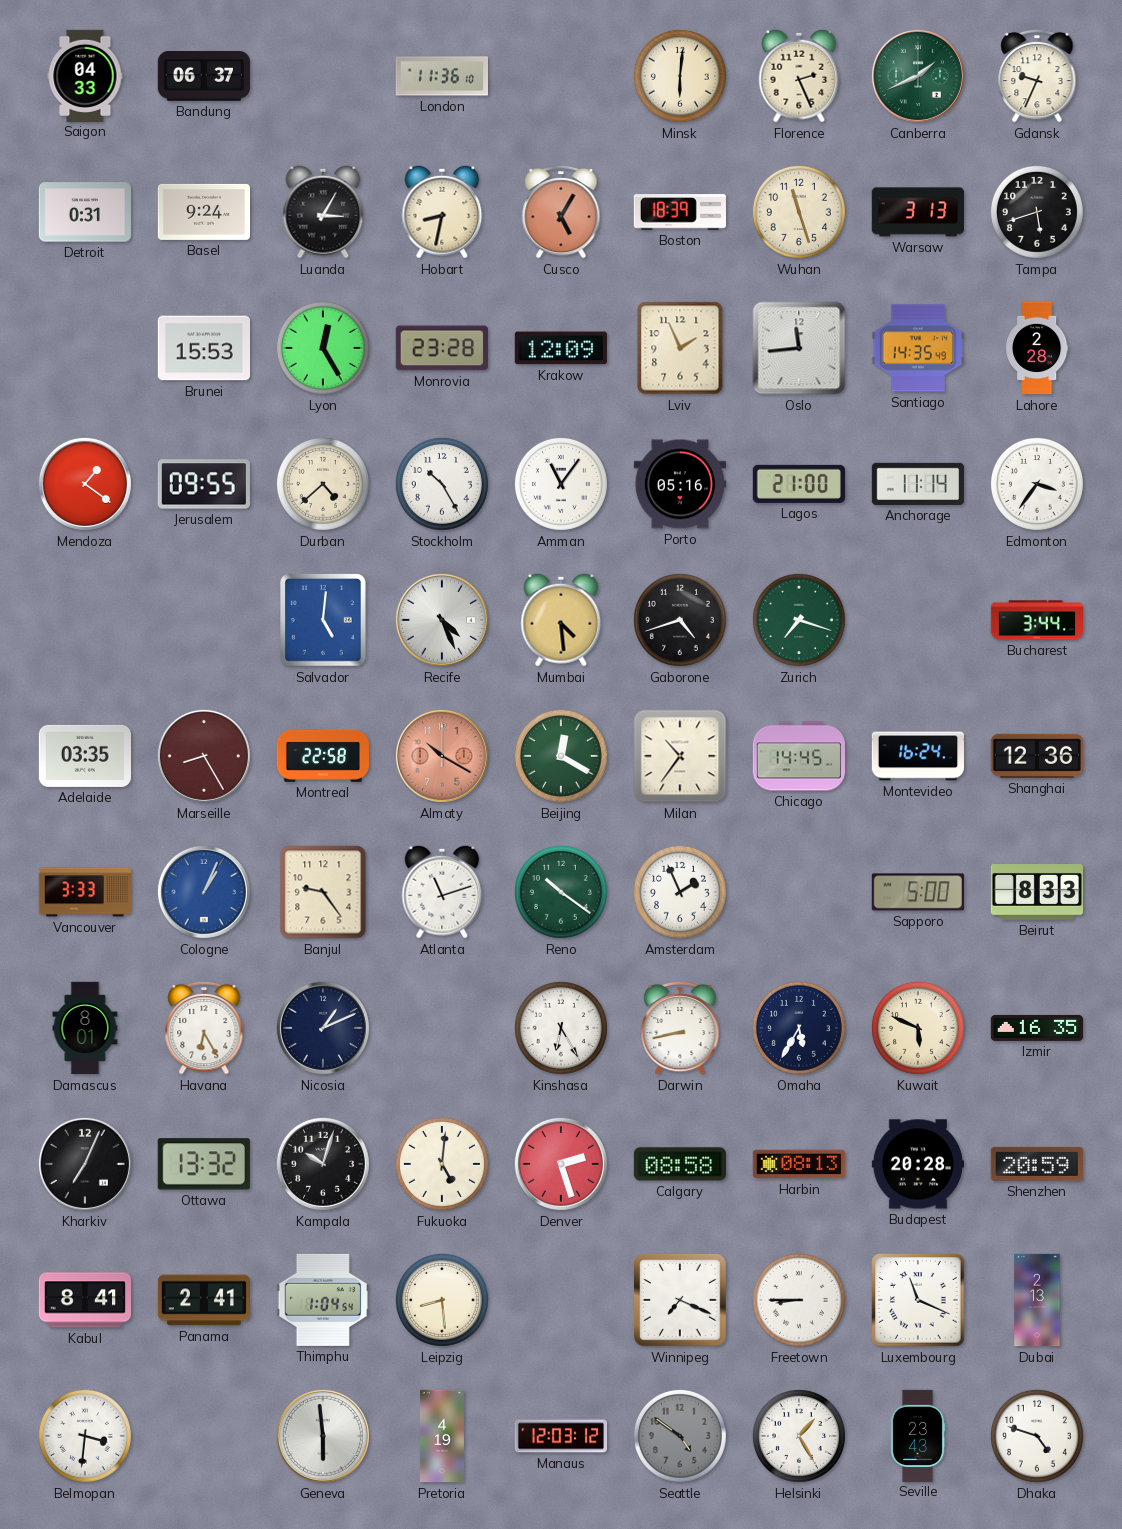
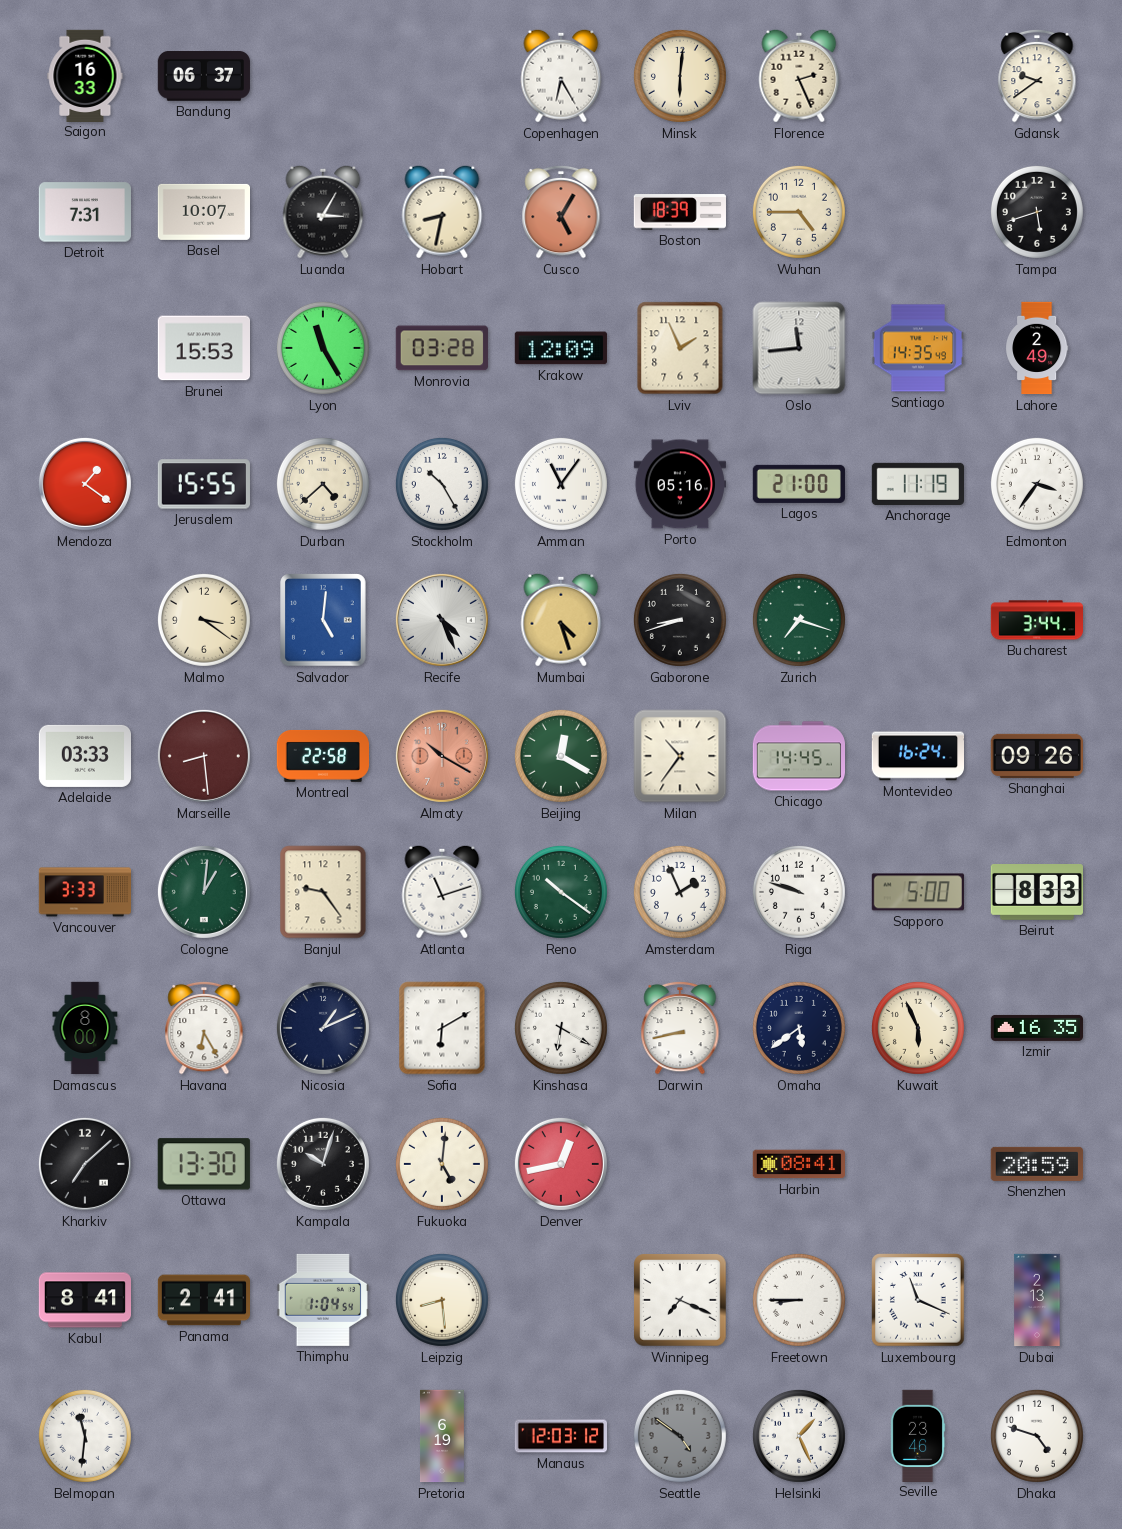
Saigon: 04:33 -> 16:33 (85, 75)
London: 11:36 -> none (441, 76)
Copenhagen: none -> 6:25 (561, 76)
Canberra: 1:41 -> none (918, 76)
Gdansk: 9:34 -> 9:39 (1037, 76)
Detroit: 0:31 -> 7:31 (85, 212)
Basel: 9:24 -> 10:07 (203, 212)
Wuhan: 11:27 -> 4:45 (799, 212)
Warsaw: 3:13 -> none (918, 212)
Lyon: 12:25 -> 11:25 (323, 348)
Monrovia: 23:28 -> 03:28 (442, 348)
Lahore: 2:28 -> 2:49 (1038, 348)
Jerusalem: 09:55 -> 15:55 (204, 484)
Anchorage: 11:14 -> 11:19 (917, 484)
Malmo: none -> 3:21 (204, 620)
Mumbai: 4:29 -> 4:27 (561, 620)
Gaborone: 4:42 -> 8:42 (680, 620)
Adelaide: 03:35 -> 03:33 (84, 756)
Marseille: 8:25 -> 8:29 (204, 756)
Shanghai: 12:36 -> 09:26 (1037, 756)
Cologne: 1:04 -> 1:01 (204, 892)
Cologne dial: blue -> green (204, 892)
Riga: none -> 9:48 (799, 892)
Damascus: 8:01 -> 8:00 (85, 1028)
Sofia: none -> 6:10 (442, 1028)
Kinshasa: 6:25 -> 6:20 (561, 1028)
Omaha: 5:35 -> 5:39 (799, 1028)
Kuwait: 5:49 -> 5:56 (918, 1028)
Kharkiv: 7:04 -> 7:08 (85, 1164)
Ottawa: 13:32 -> 13:30 (204, 1164)
Denver: 2:27 -> 12:43 (561, 1164)
Calgary: 08:58 -> none (679, 1164)
Harbin: 08:13 -> 08:41 (799, 1164)
Budapest: 20:28 -> none (917, 1164)
Belmopan: 3:31 -> 11:31 (85, 1436)
Geneva: 5:59 -> none (323, 1436)
Pretoria: 4:19 -> 6:19 (442, 1436)
Helsinki: 1:25 -> 1:26 (799, 1436)
Seville: 23:43 -> 23:46 (918, 1435)
